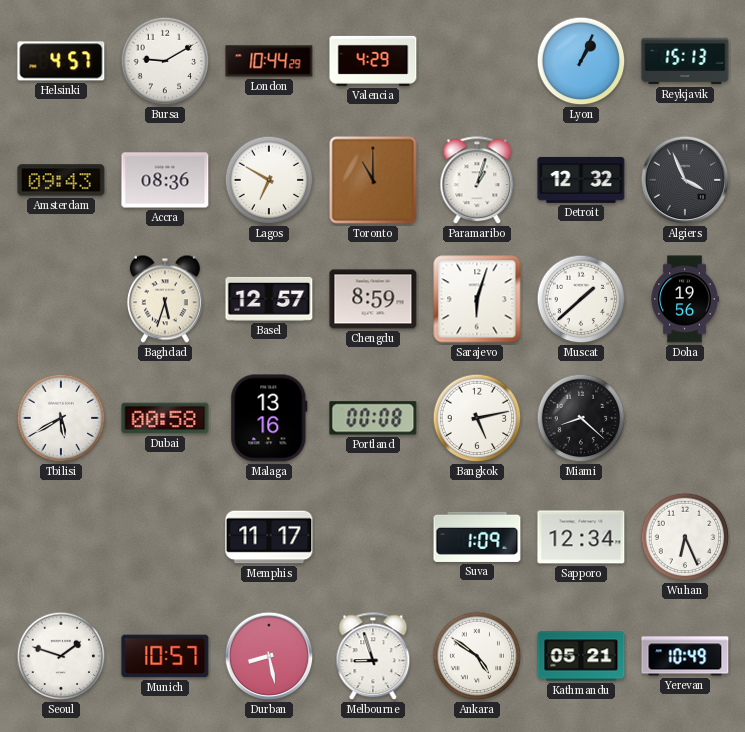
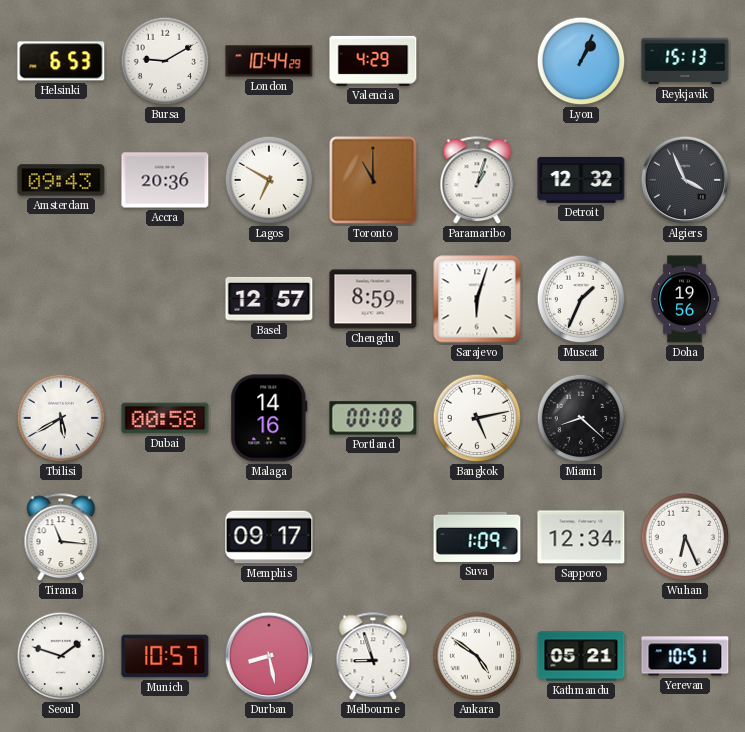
Helsinki: 4:57 -> 6:53 (61, 61)
Accra: 08:36 -> 20:36 (165, 180)
Baghdad: 5:33 -> none (165, 299)
Muscat: 1:38 -> 1:34 (581, 299)
Malaga: 13:16 -> 14:16 (269, 418)
Tirana: none -> 11:16 (61, 538)
Memphis: 11:17 -> 09:17 (269, 537)
Yerevan: 10:49 -> 10:51 (685, 656)
